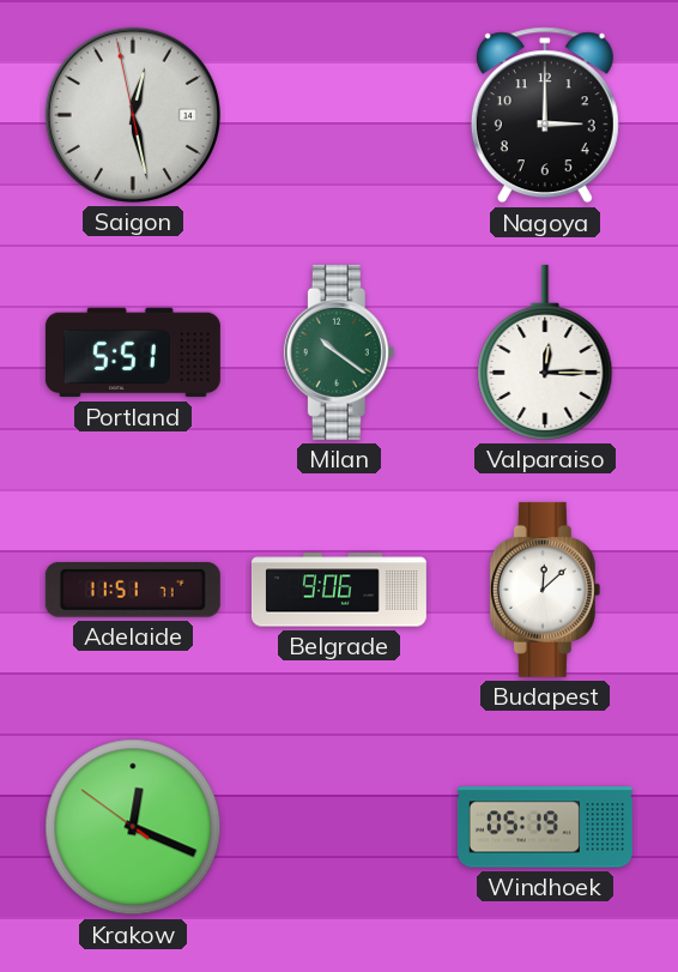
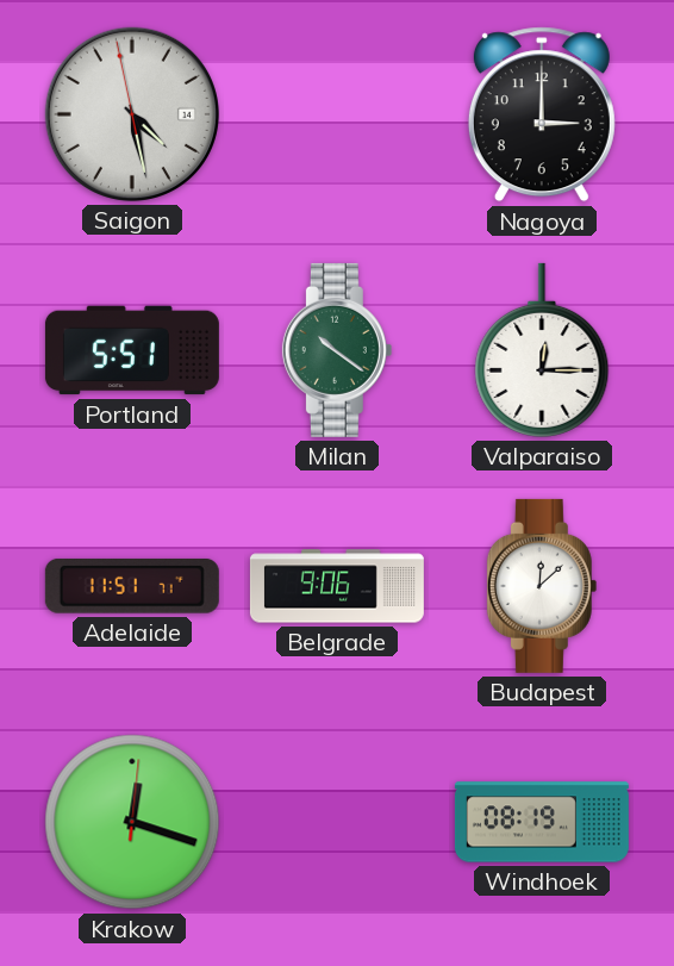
Saigon: 12:27 -> 4:27 (132, 114)
Krakow: 12:18:51 -> 12:18:01 (132, 822)
Windhoek: 05:19 -> 08:19 (542, 822)
